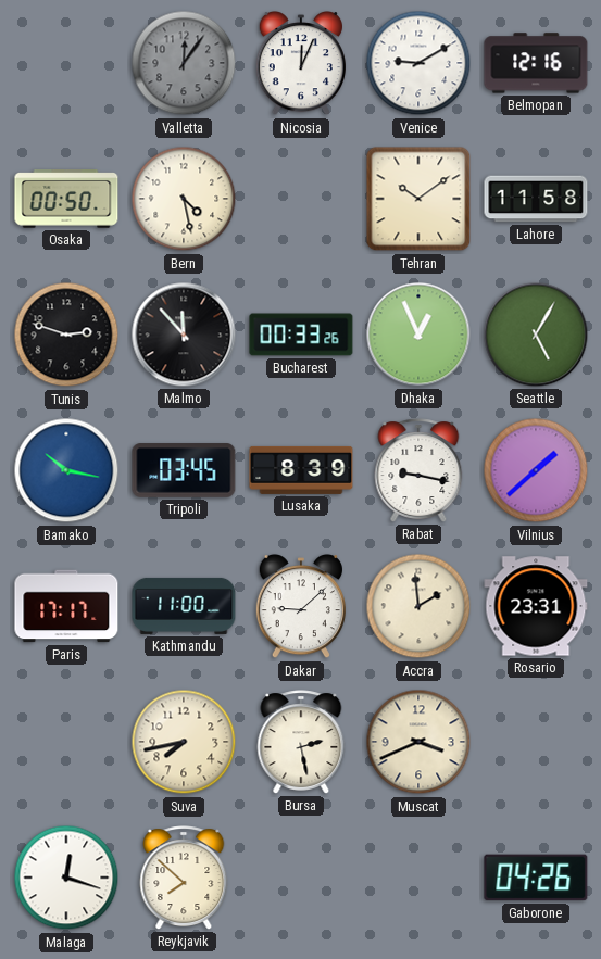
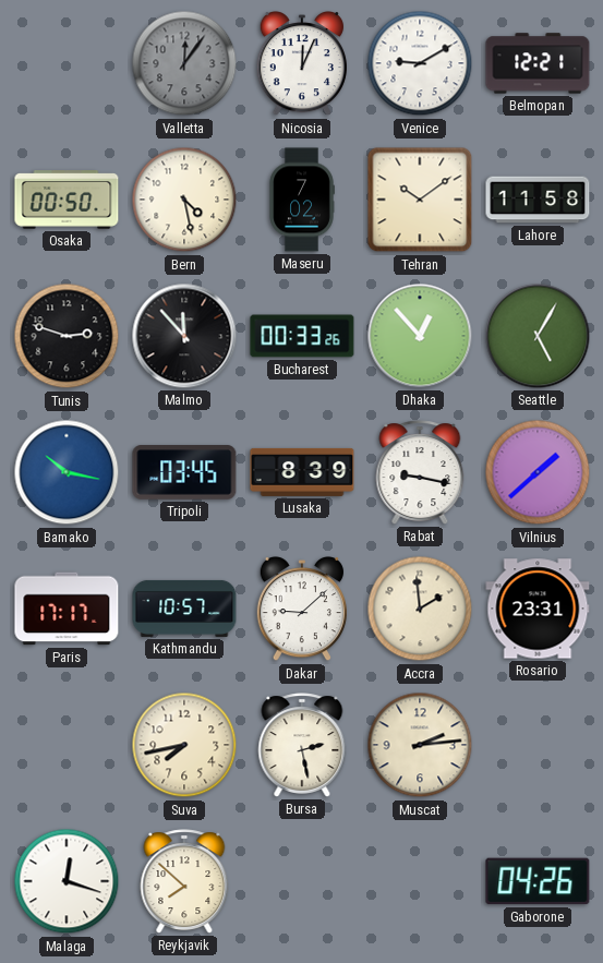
Belmopan: 12:16 -> 12:21 (538, 63)
Maseru: none -> 7:02 (302, 200)
Dhaka: 12:56 -> 12:53 (420, 336)
Kathmandu: 11:00 -> 10:57 (184, 609)
Muscat: 3:41 -> 2:14 (420, 745)
